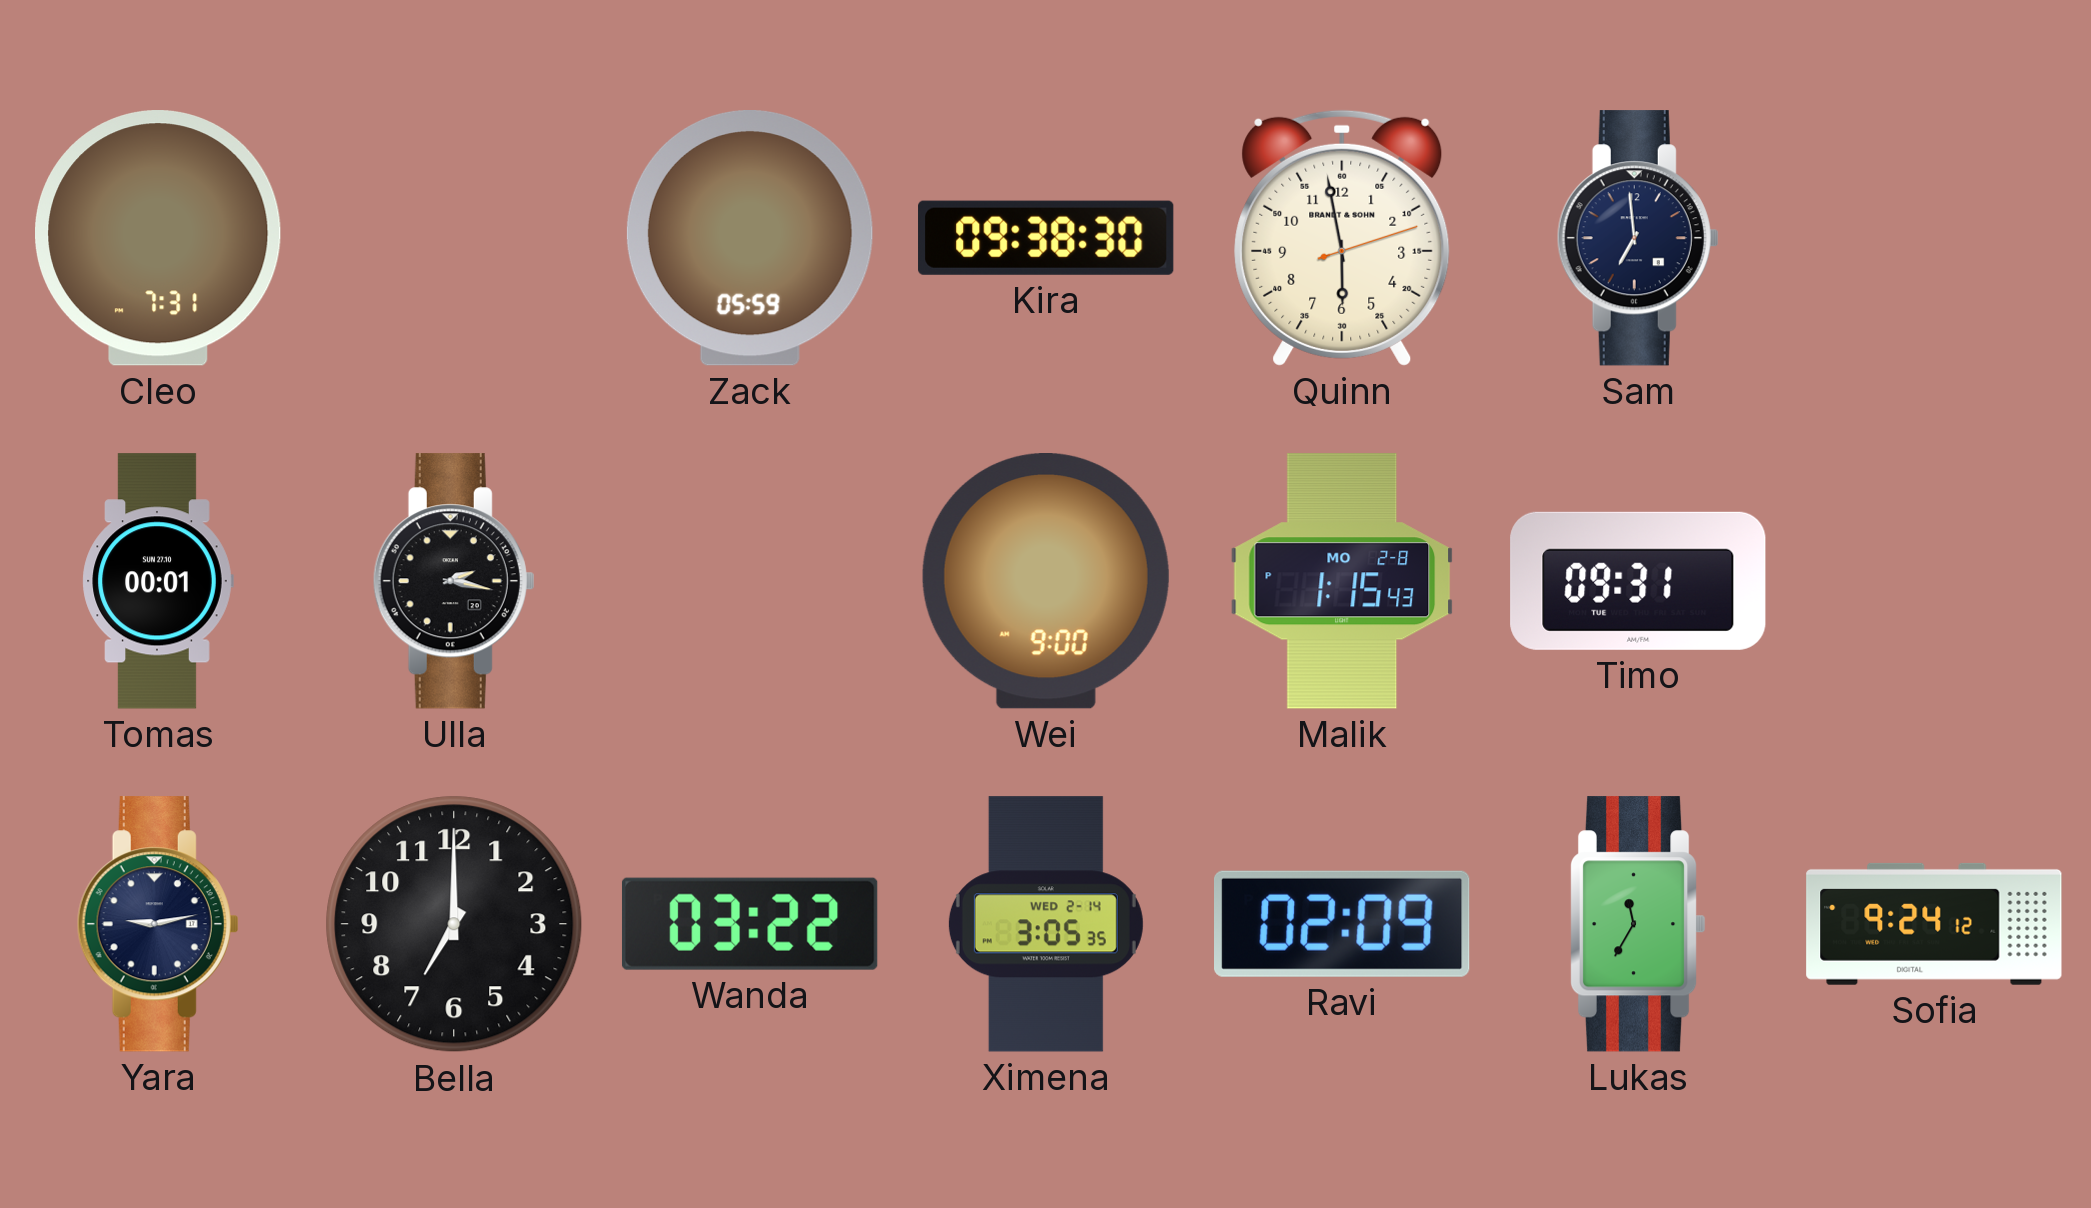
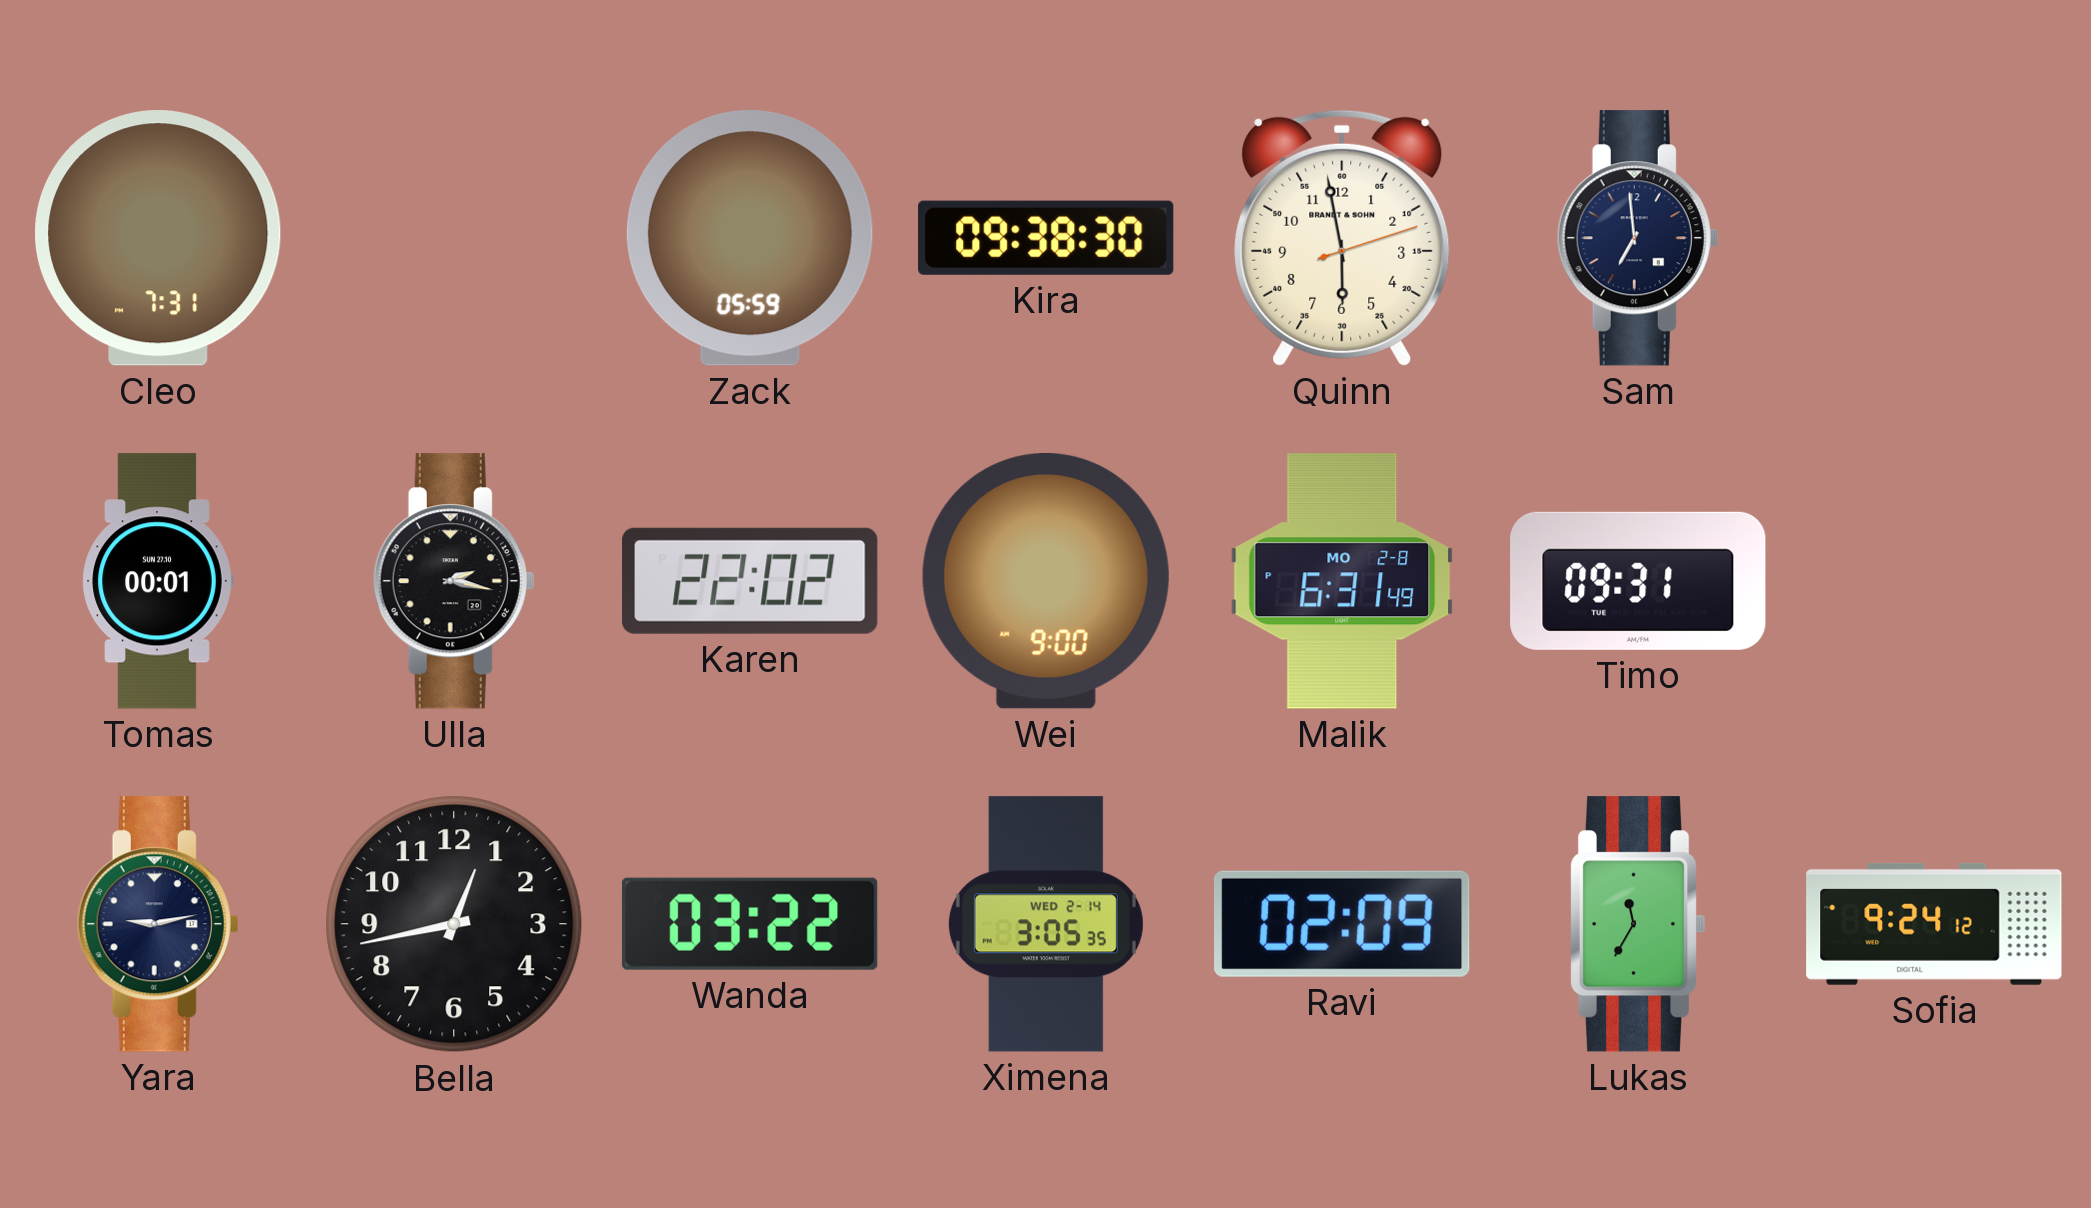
Karen: none -> 22:02 (750, 581)
Malik: 1:15 -> 6:31 (1342, 581)
Bella: 7:00 -> 12:43 (454, 924)
